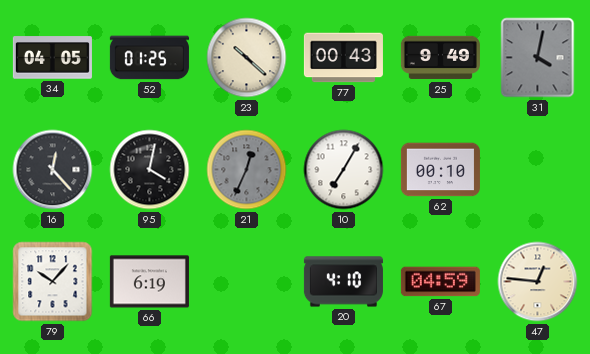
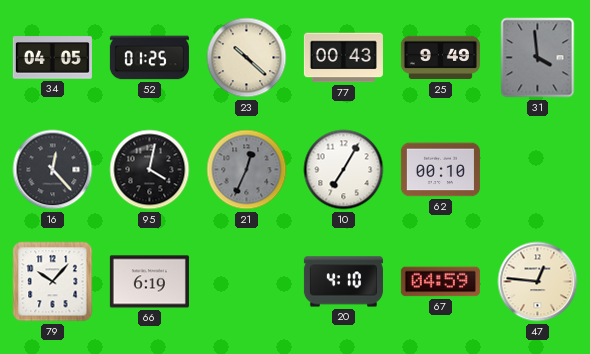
31: 4:02 -> 3:59 (538, 58)
